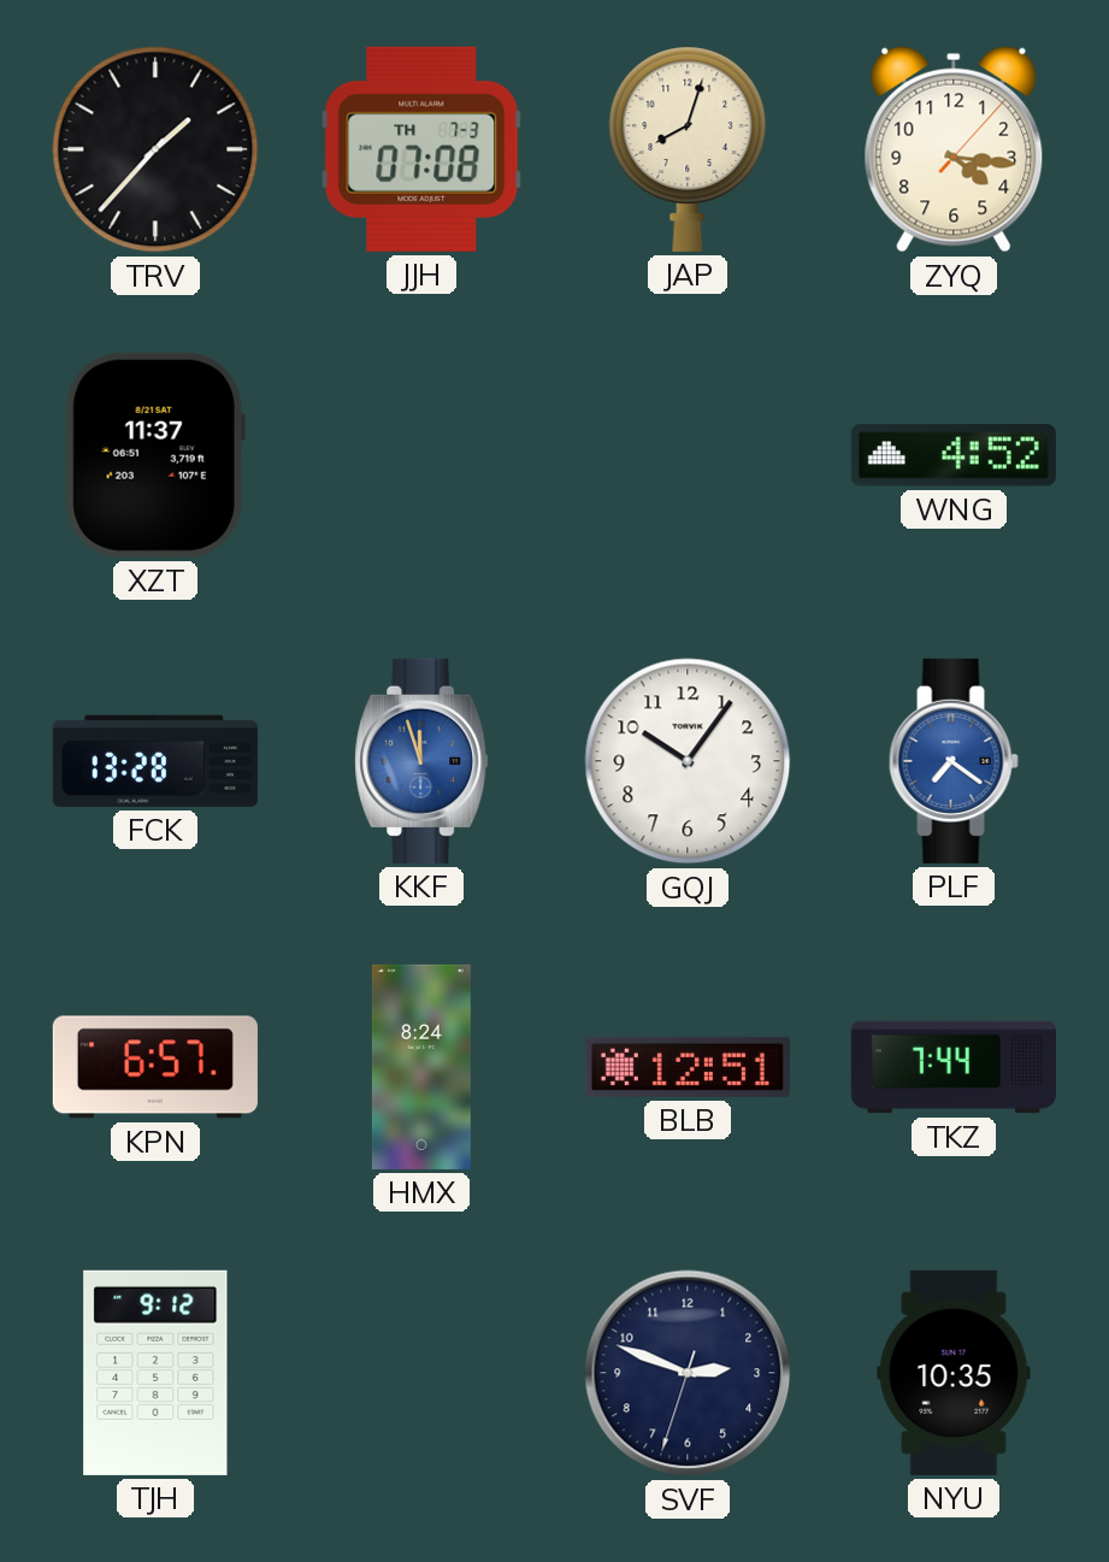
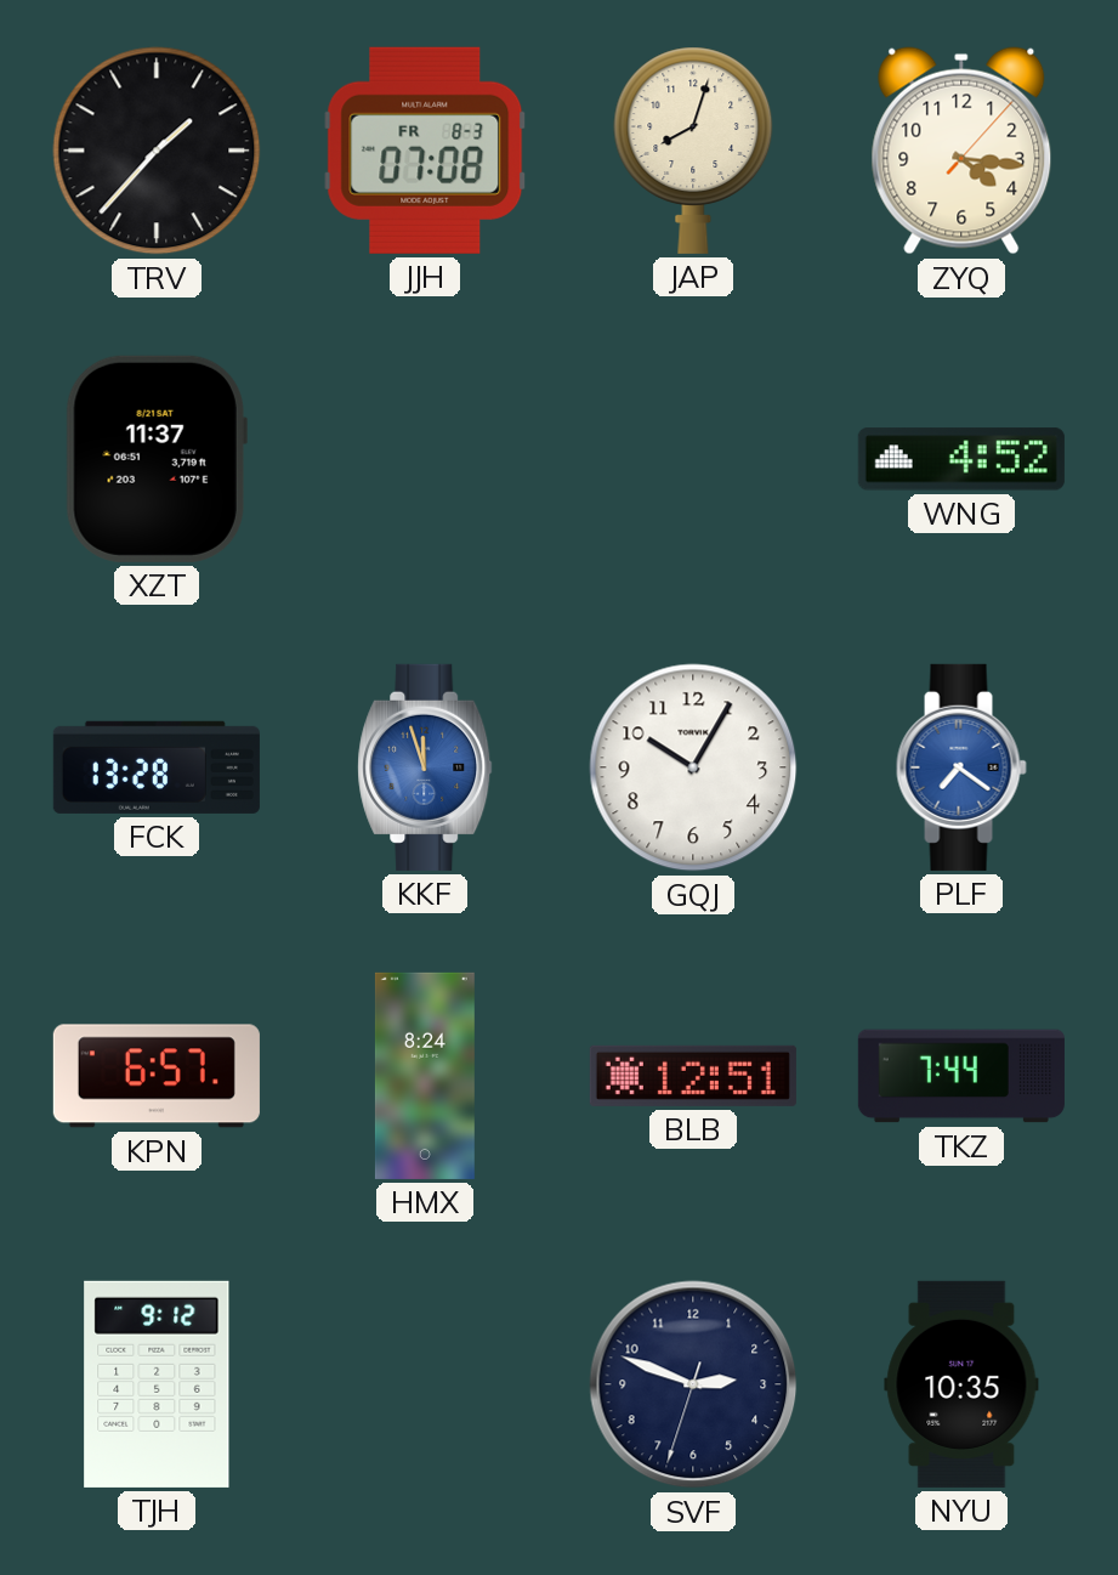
JJH date: TH 7-3 -> FR 8-3 (425, 151)
GQJ: 10:06 -> 10:05 (693, 767)
